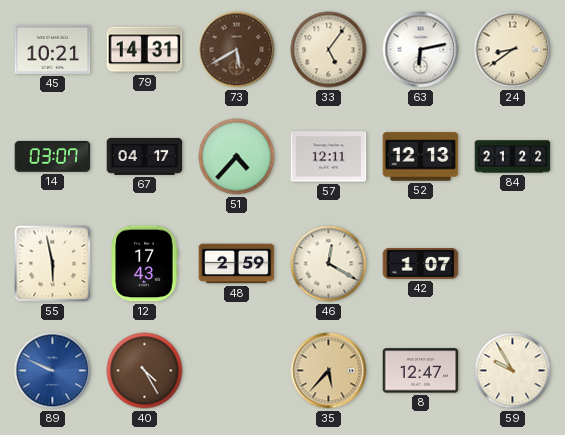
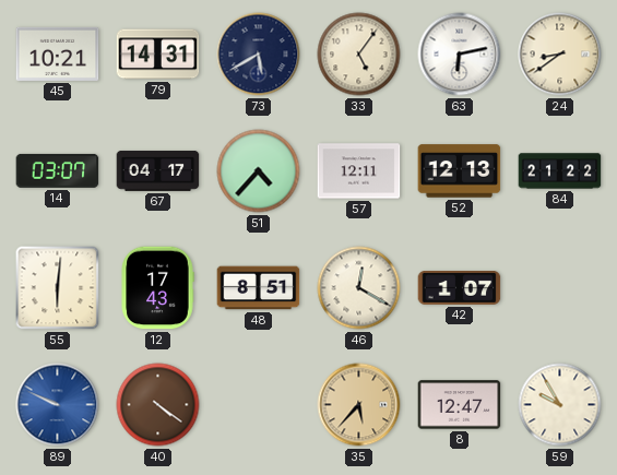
73 dial: brown -> navy (259, 55)
55: 5:58 -> 6:01 (58, 288)
48: 2:59 -> 8:51 (259, 288)
40: 4:25 -> 4:21 (158, 405)
